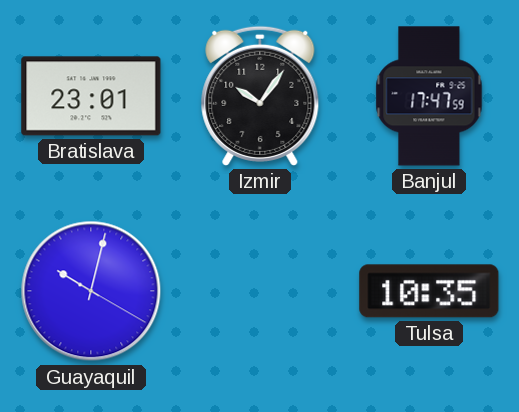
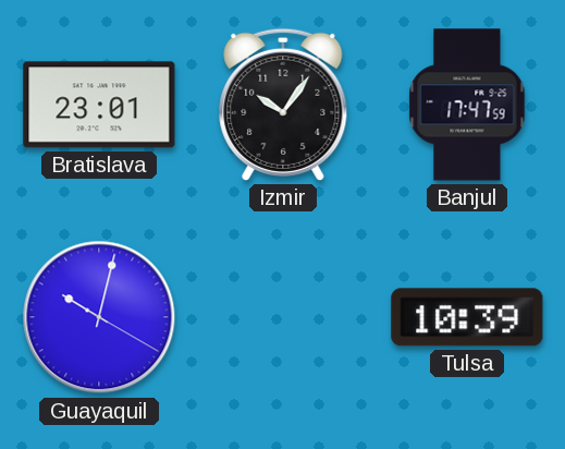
Tulsa: 10:35 -> 10:39 (467, 317)
